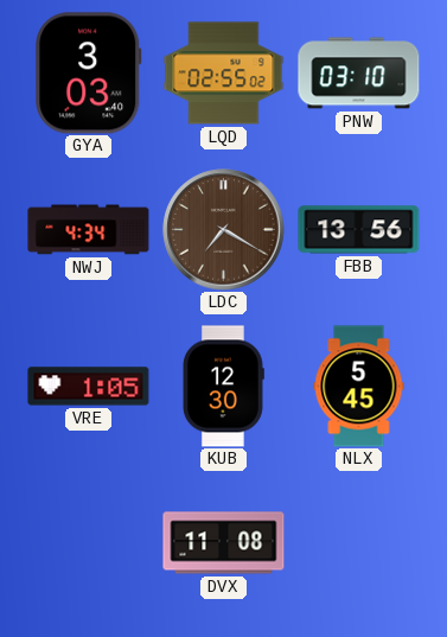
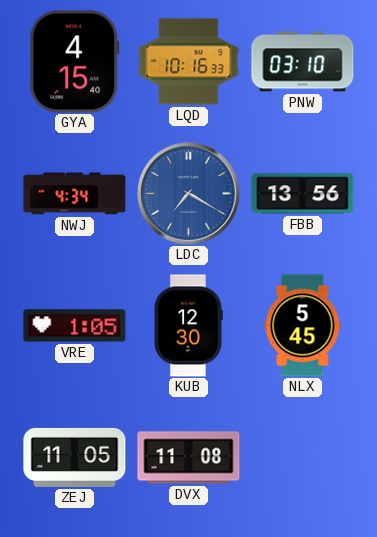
GYA: 3:03 -> 4:15 (75, 62)
LQD: 02:55 -> 10:16 (189, 62)
LDC dial: brown -> blue (189, 194)
ZEJ: none -> 11:05 (75, 457)
